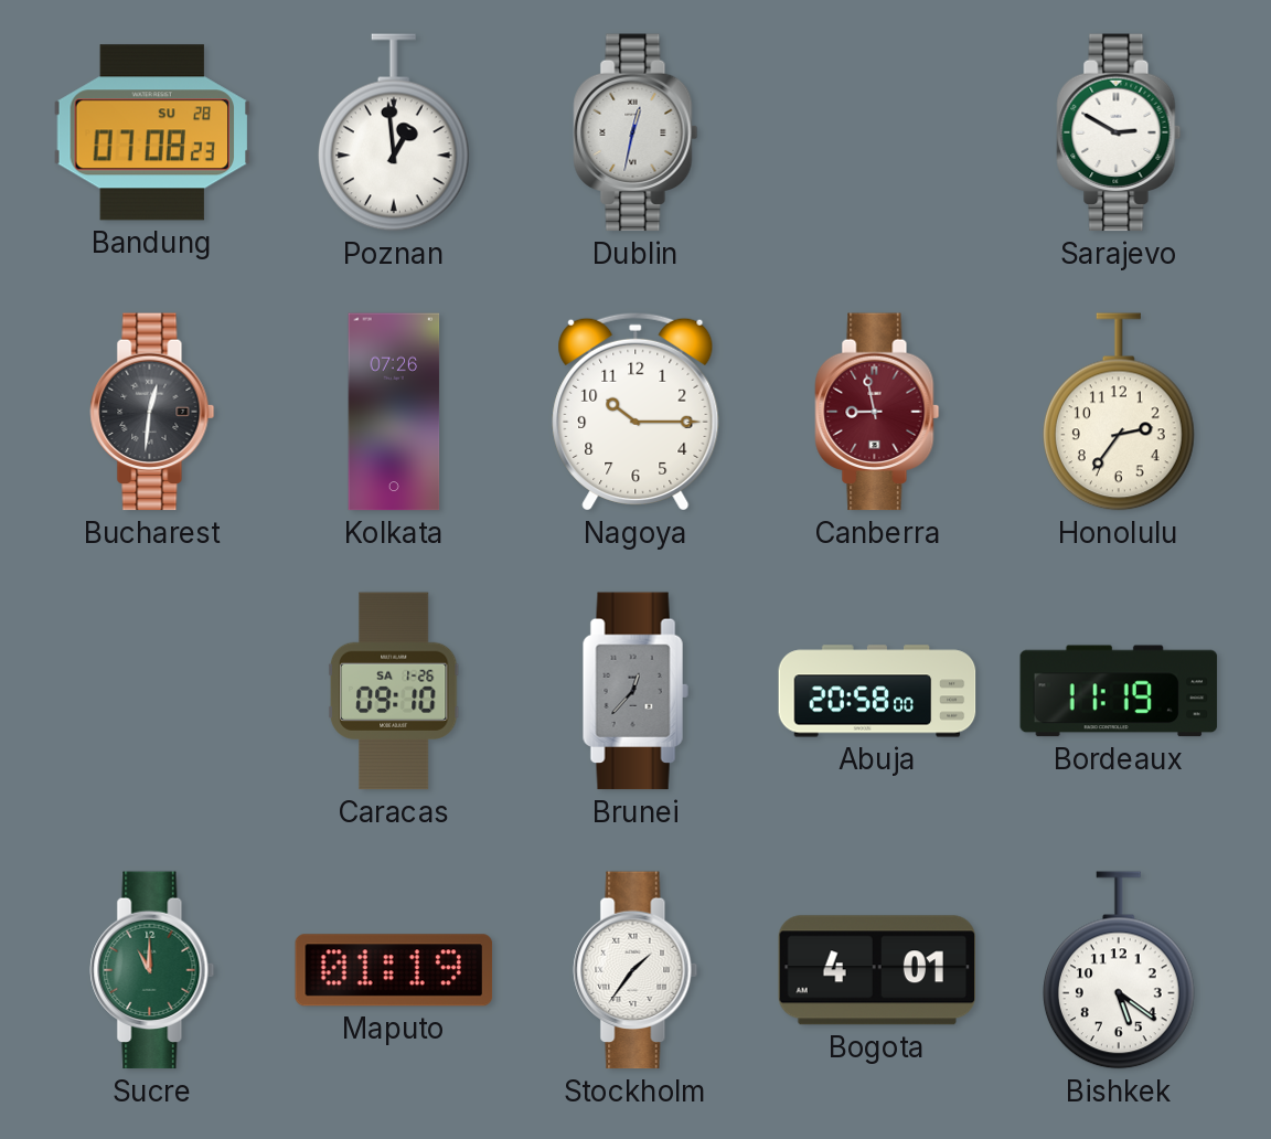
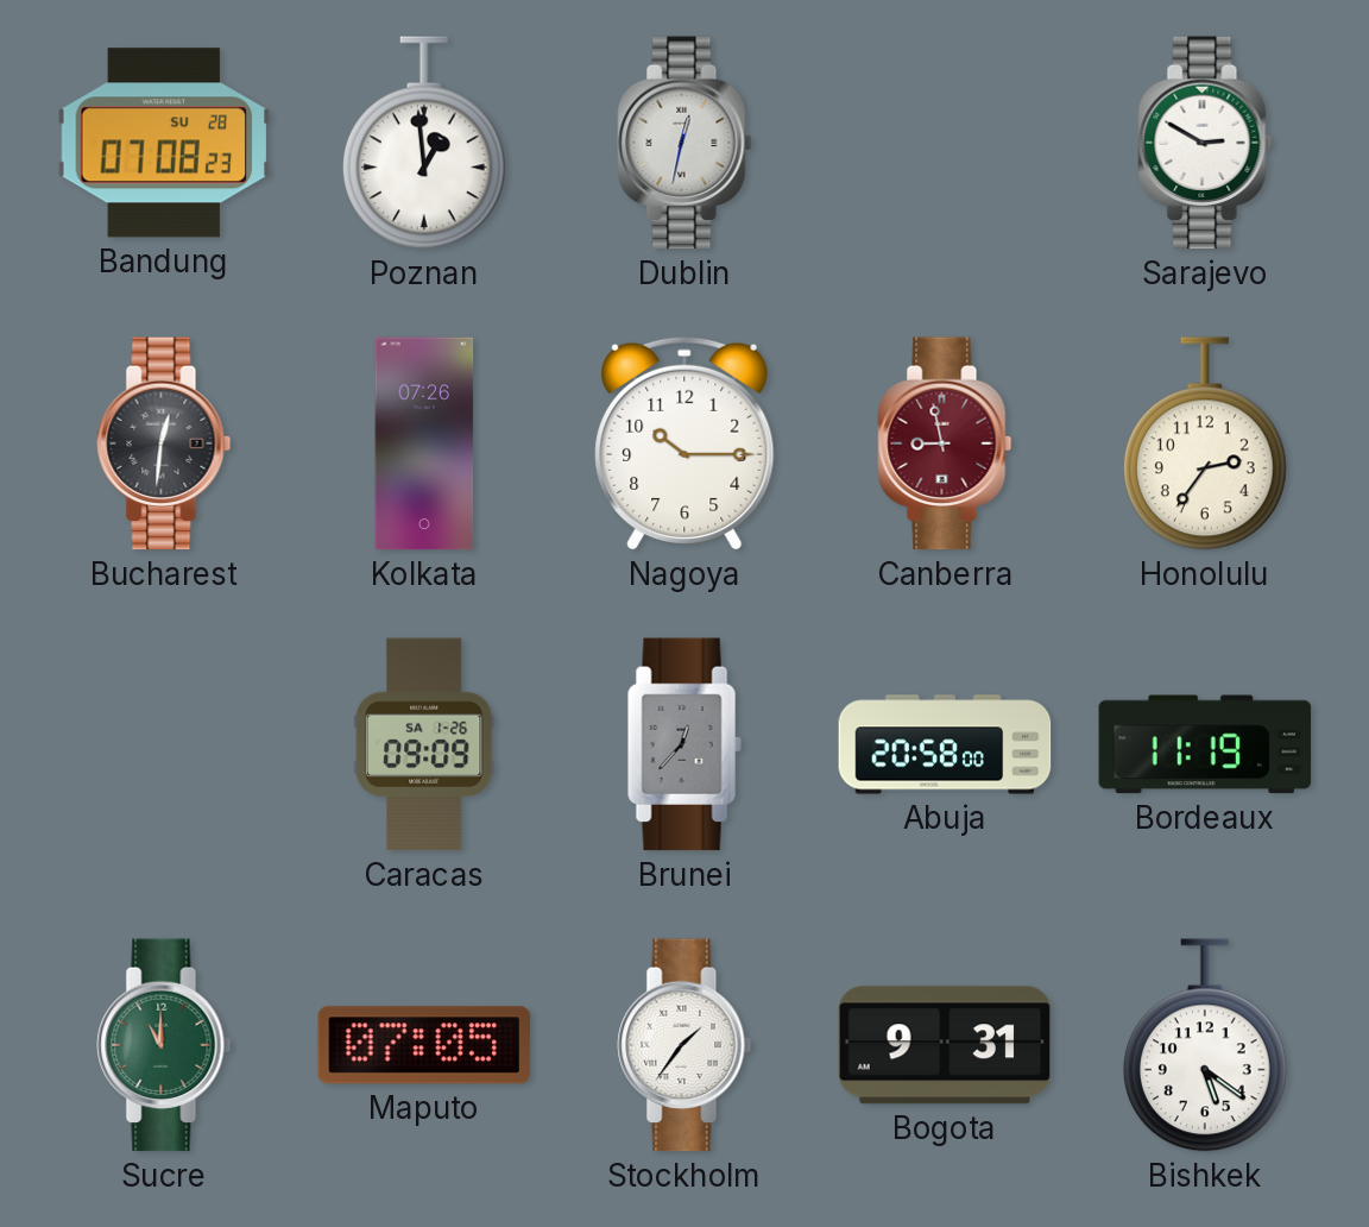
Caracas: 09:10 -> 09:09 (424, 744)
Maputo: 01:19 -> 07:05 (424, 1045)
Bogota: 4:01 -> 9:31 (945, 1045)
